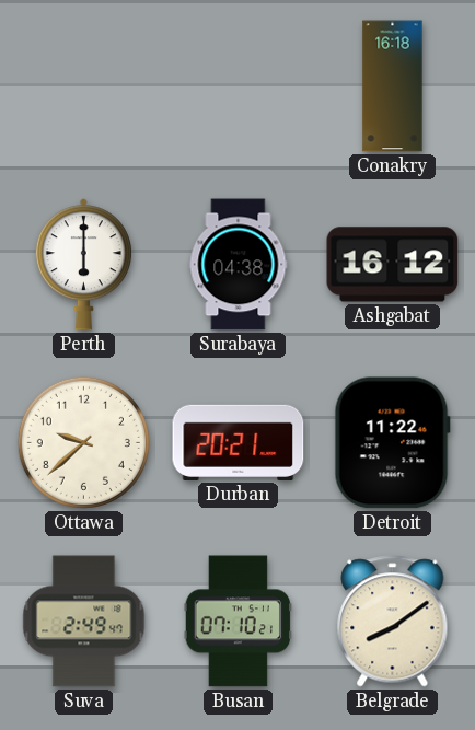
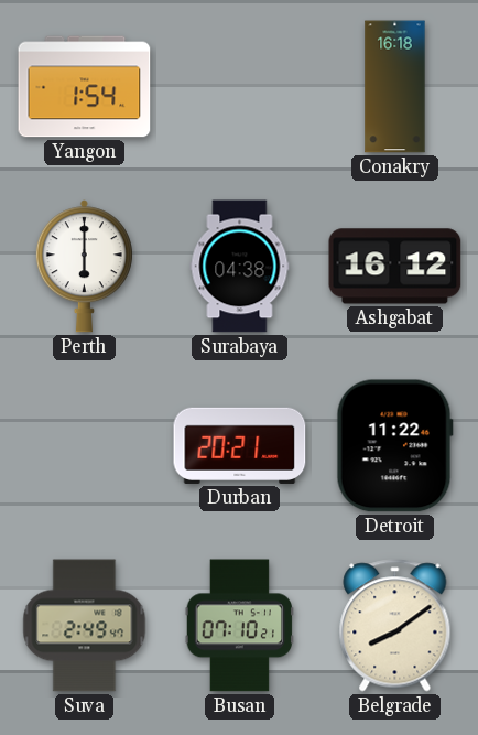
Yangon: none -> 1:54 (85, 87)
Ottawa: 9:38 -> none (83, 442)
